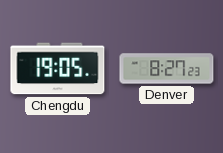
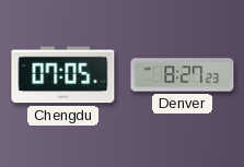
Chengdu: 19:05 -> 07:05 (63, 75)
